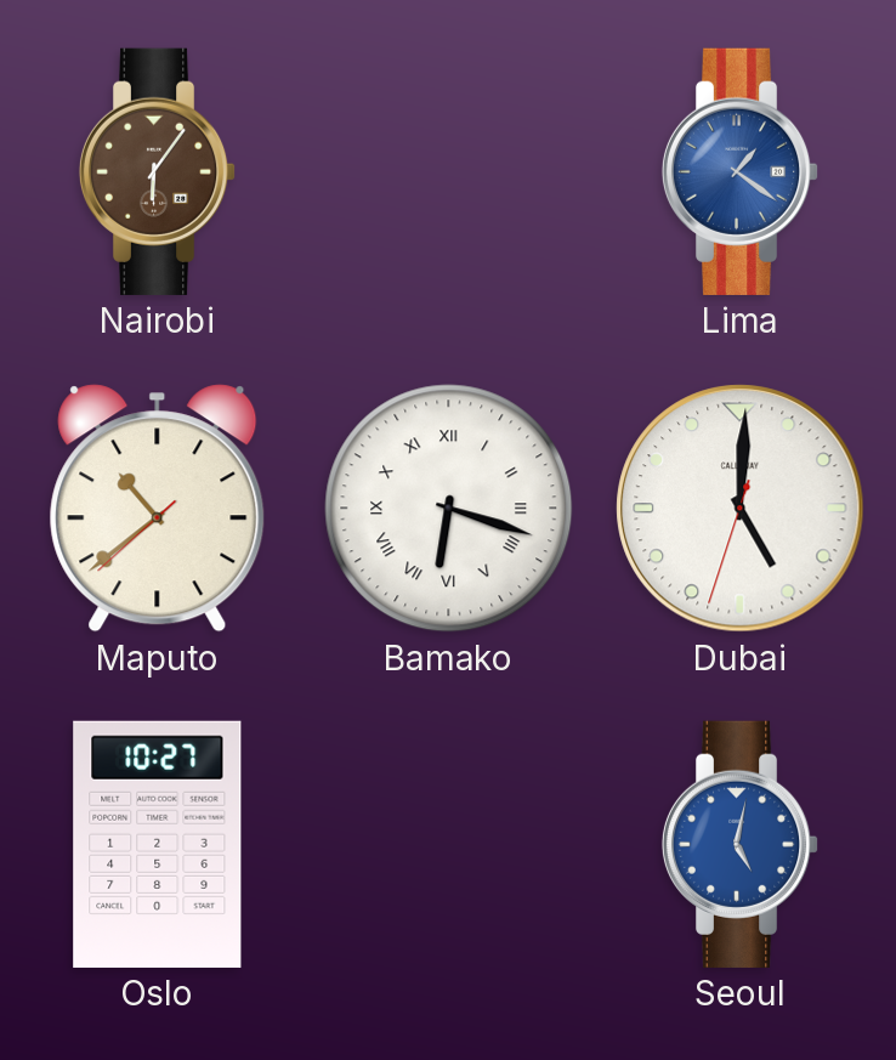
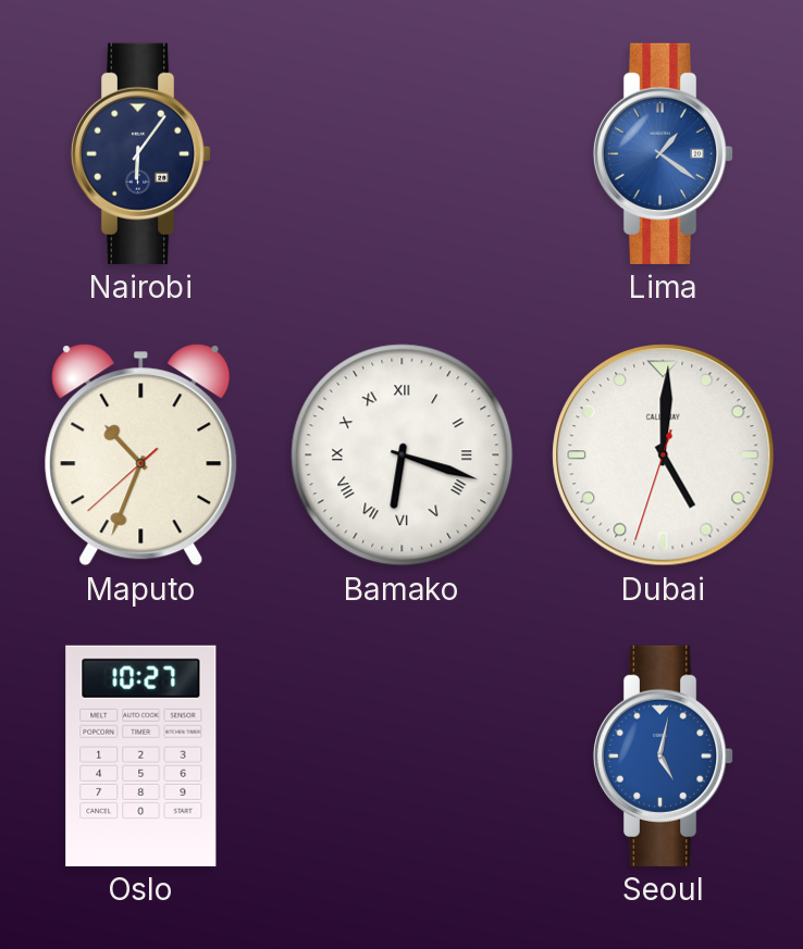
Nairobi dial: brown -> navy (141, 153)
Maputo: 10:38 -> 10:33 (141, 455)
